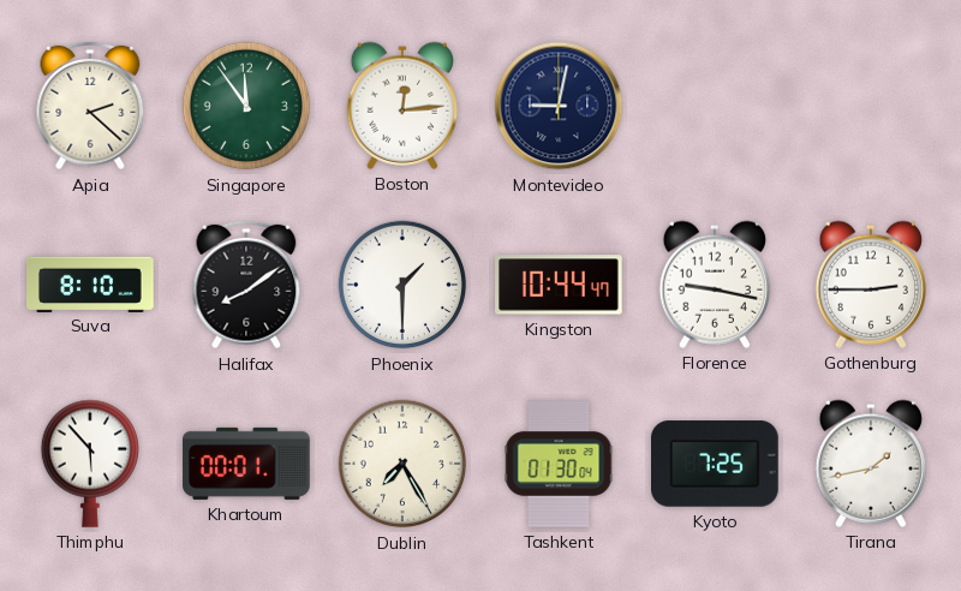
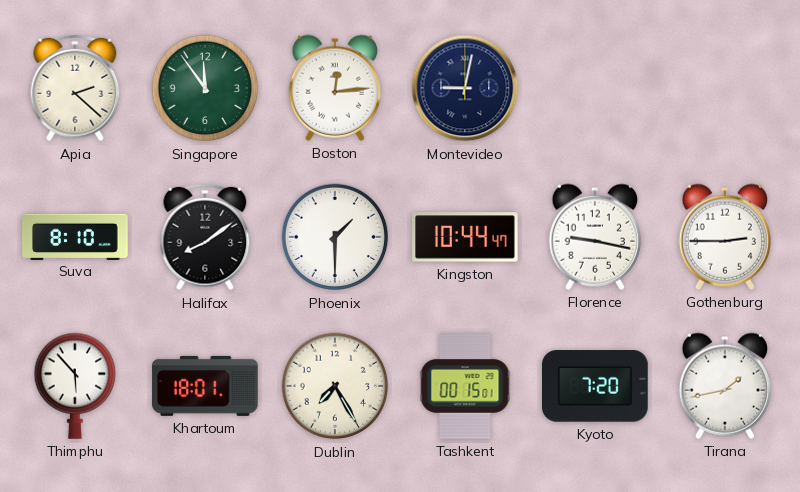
Khartoum: 00:01 -> 18:01 (205, 386)
Tashkent: 01:30 -> 00:15 (465, 386)
Kyoto: 7:25 -> 7:20 (596, 386)
